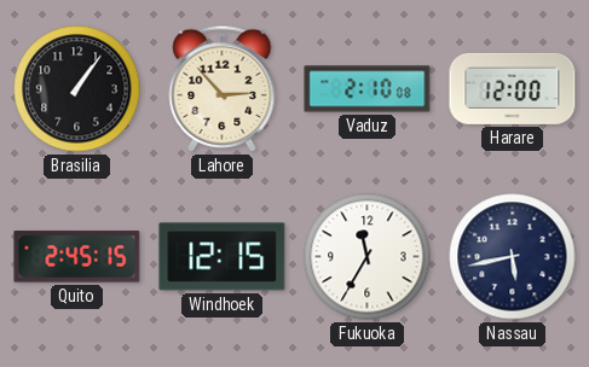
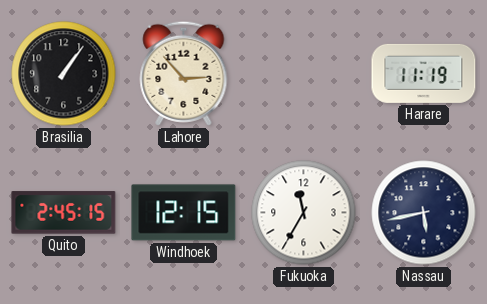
Vaduz: 2:10 -> none (368, 89)
Harare: 12:00 -> 11:19 (424, 73)
